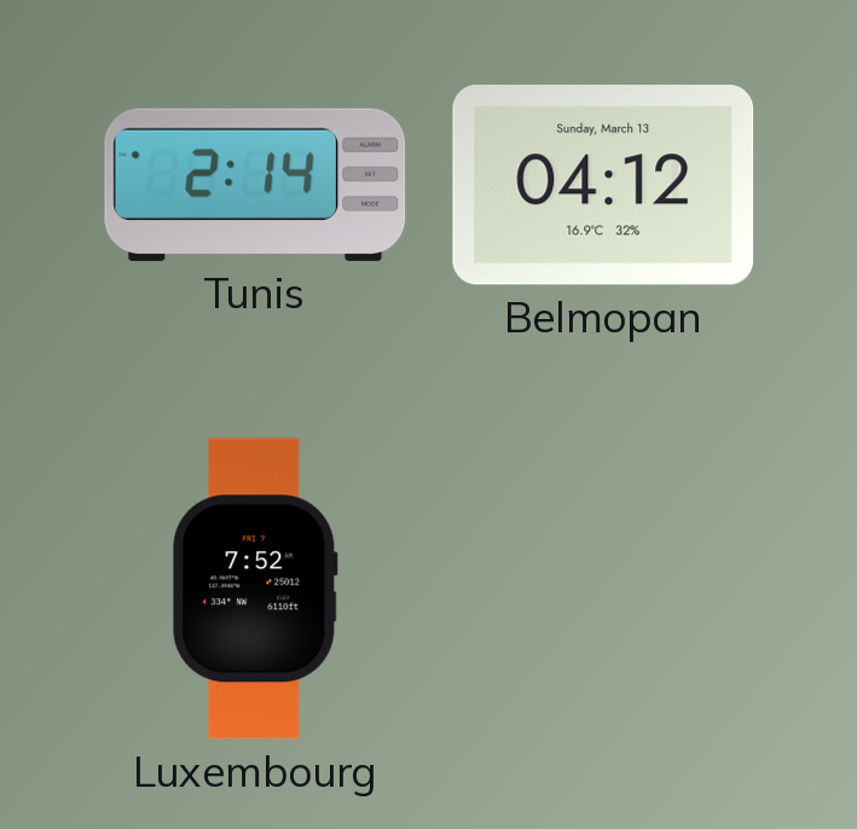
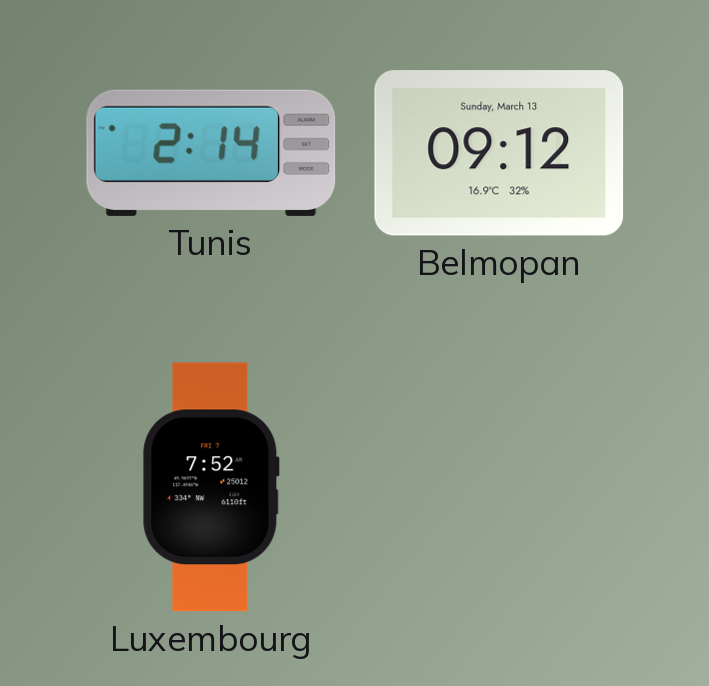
Belmopan: 04:12 -> 09:12 (499, 153)
